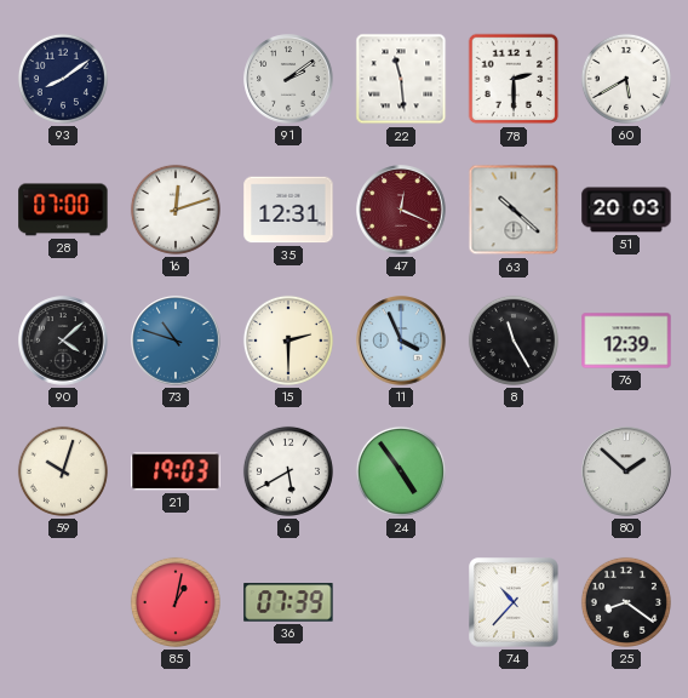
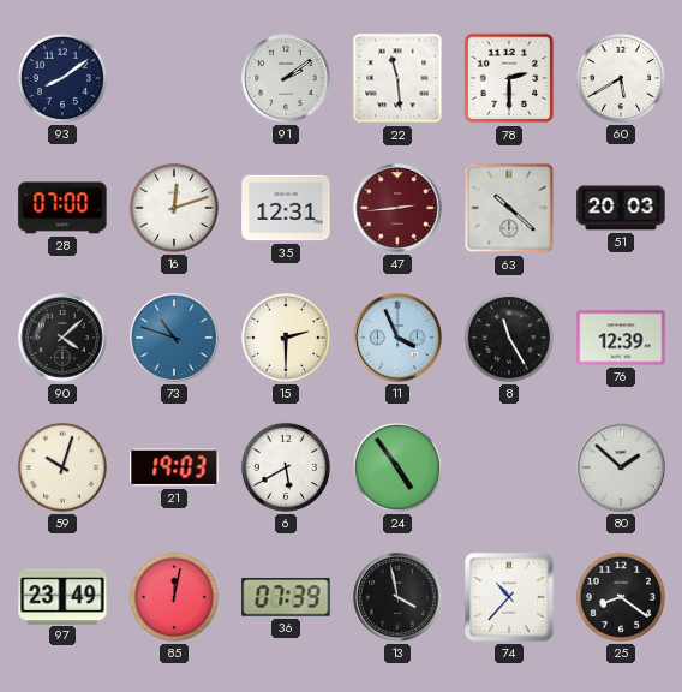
47: 12:19 -> 2:44 (397, 208)
97: none -> 23:49 (62, 596)
85: 1:02 -> 12:02 (174, 597)
13: none -> 3:58 (397, 597)
